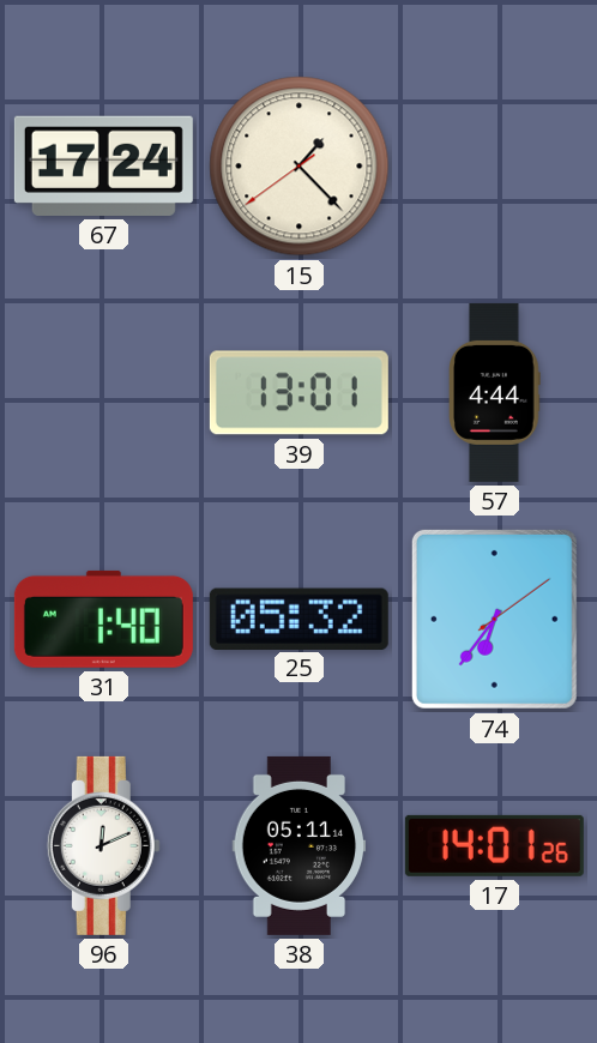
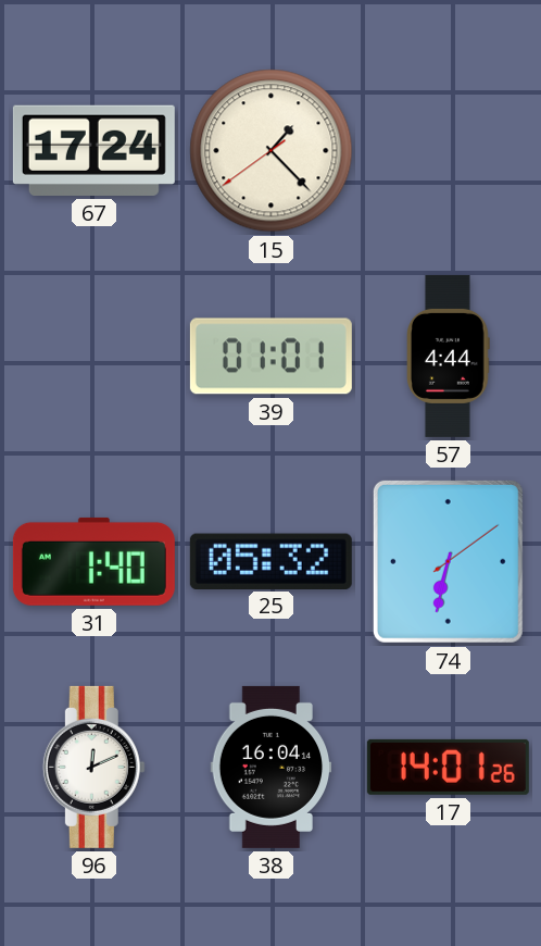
39: 13:01 -> 01:01 (270, 357)
74: 6:36 -> 6:32 (448, 561)
38: 05:11 -> 16:04 (272, 767)
